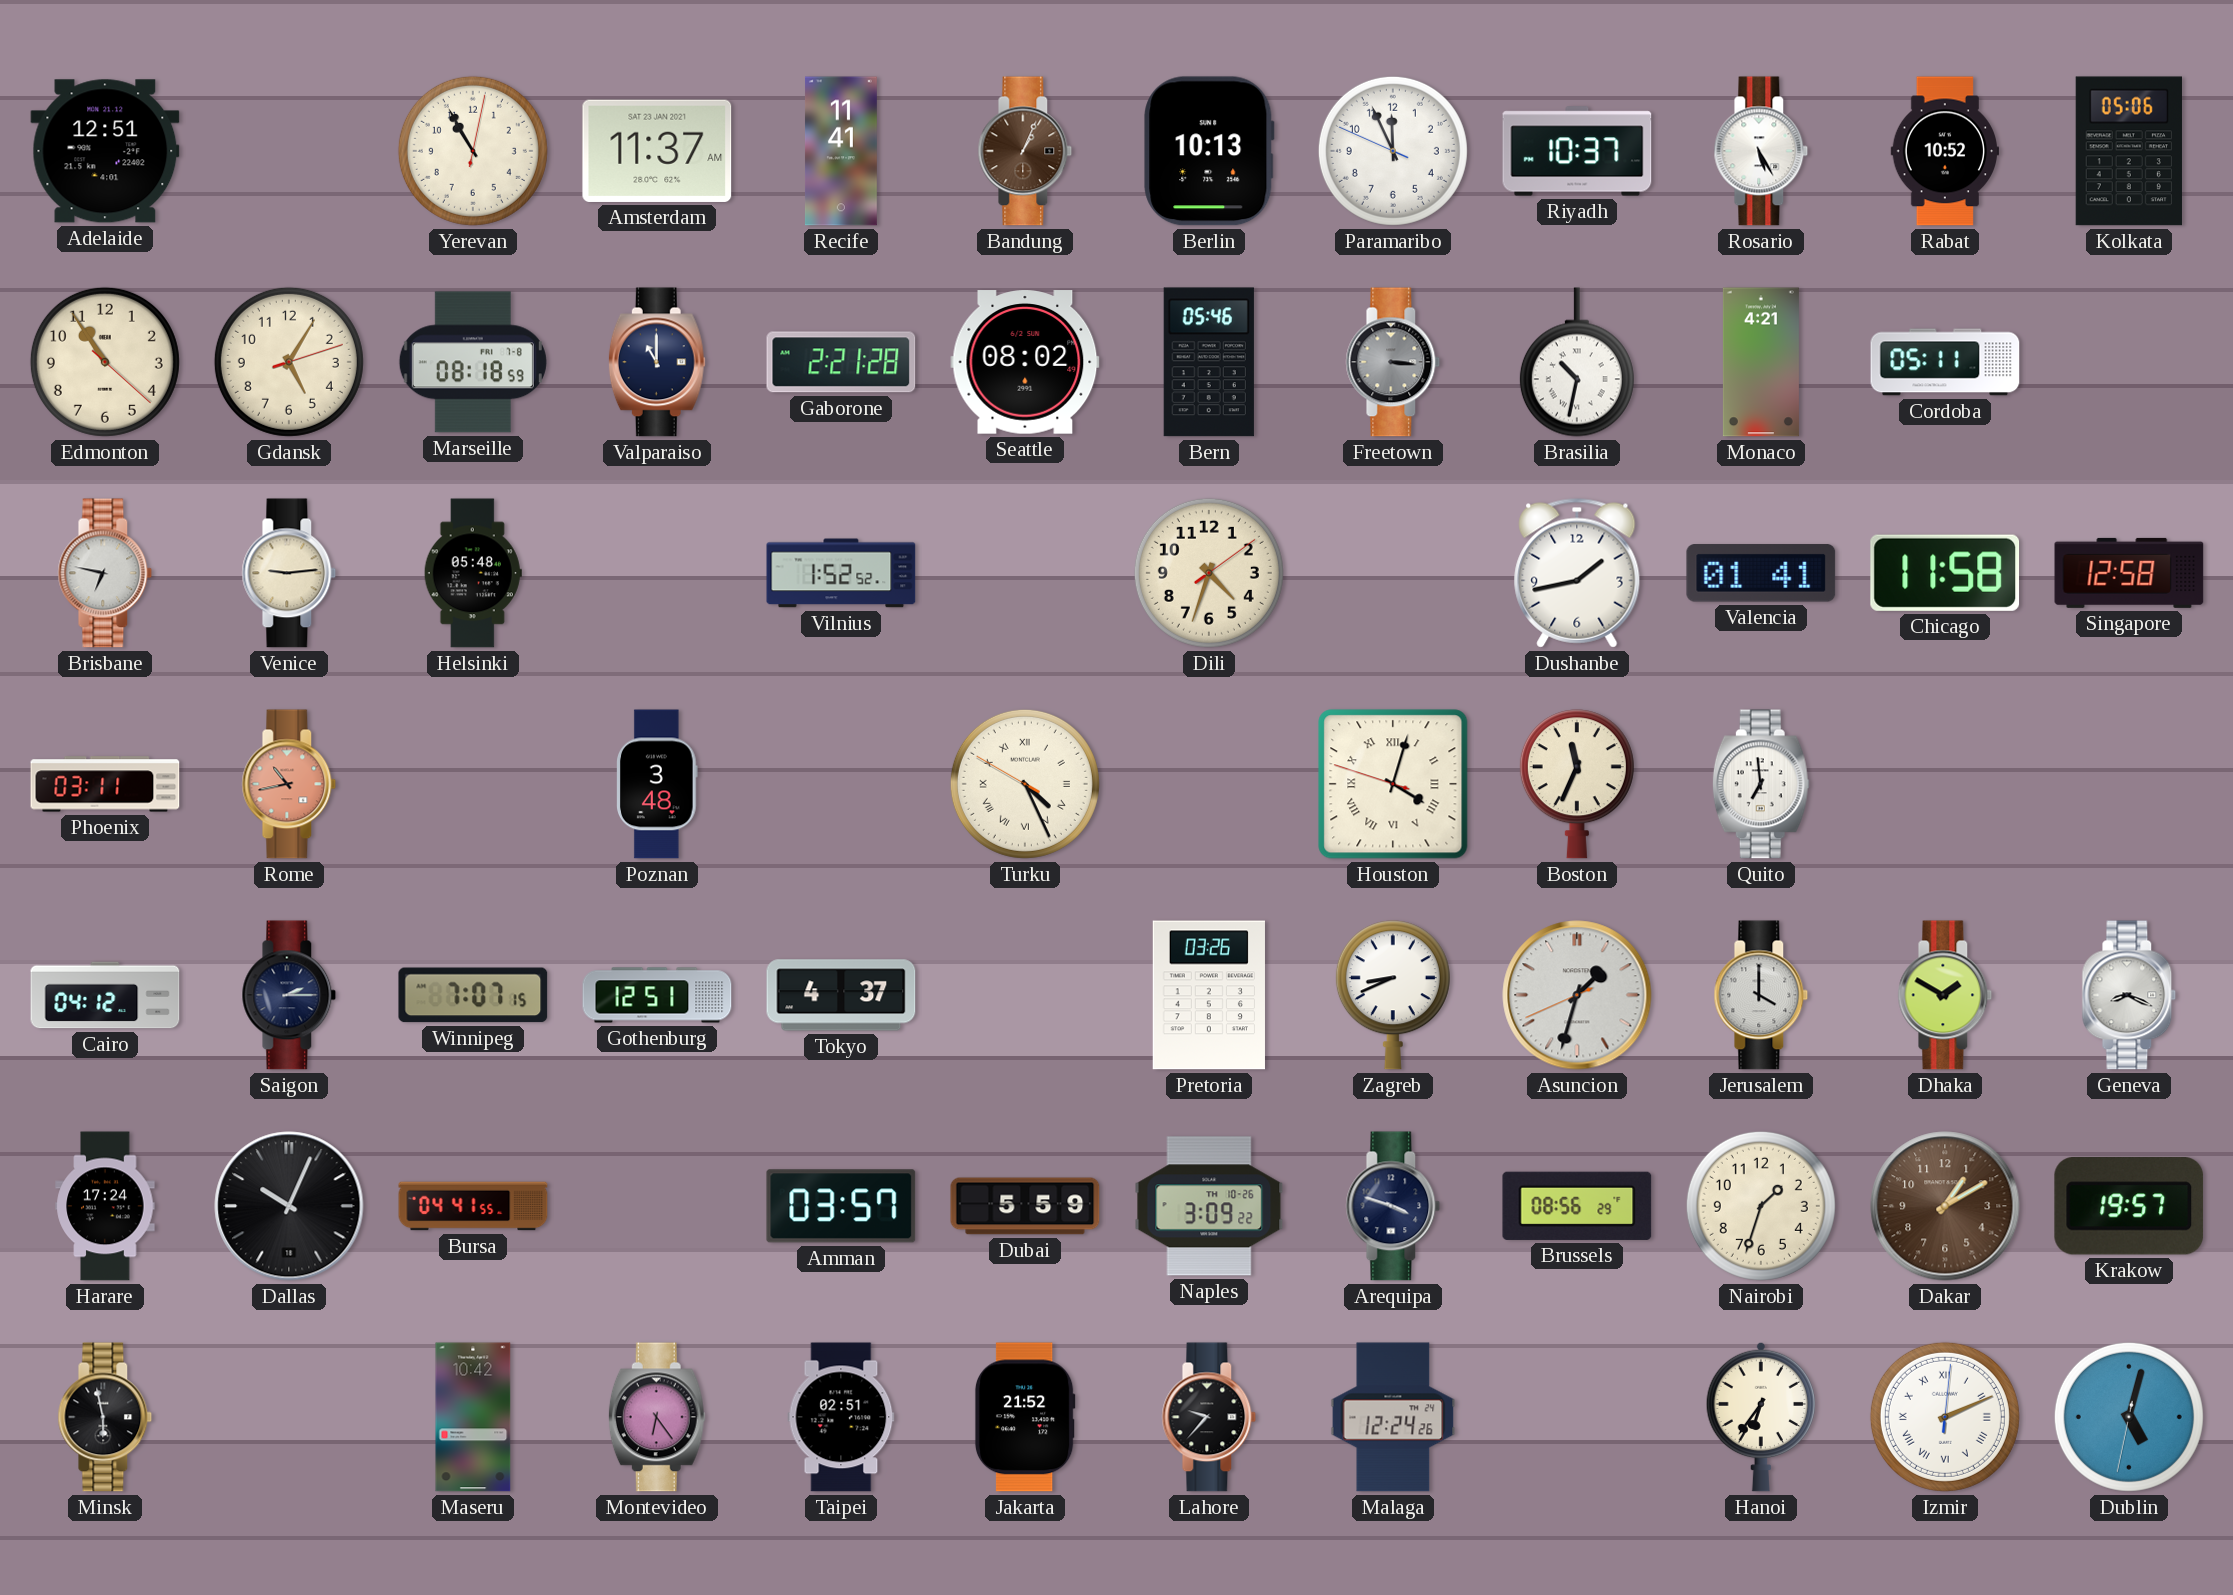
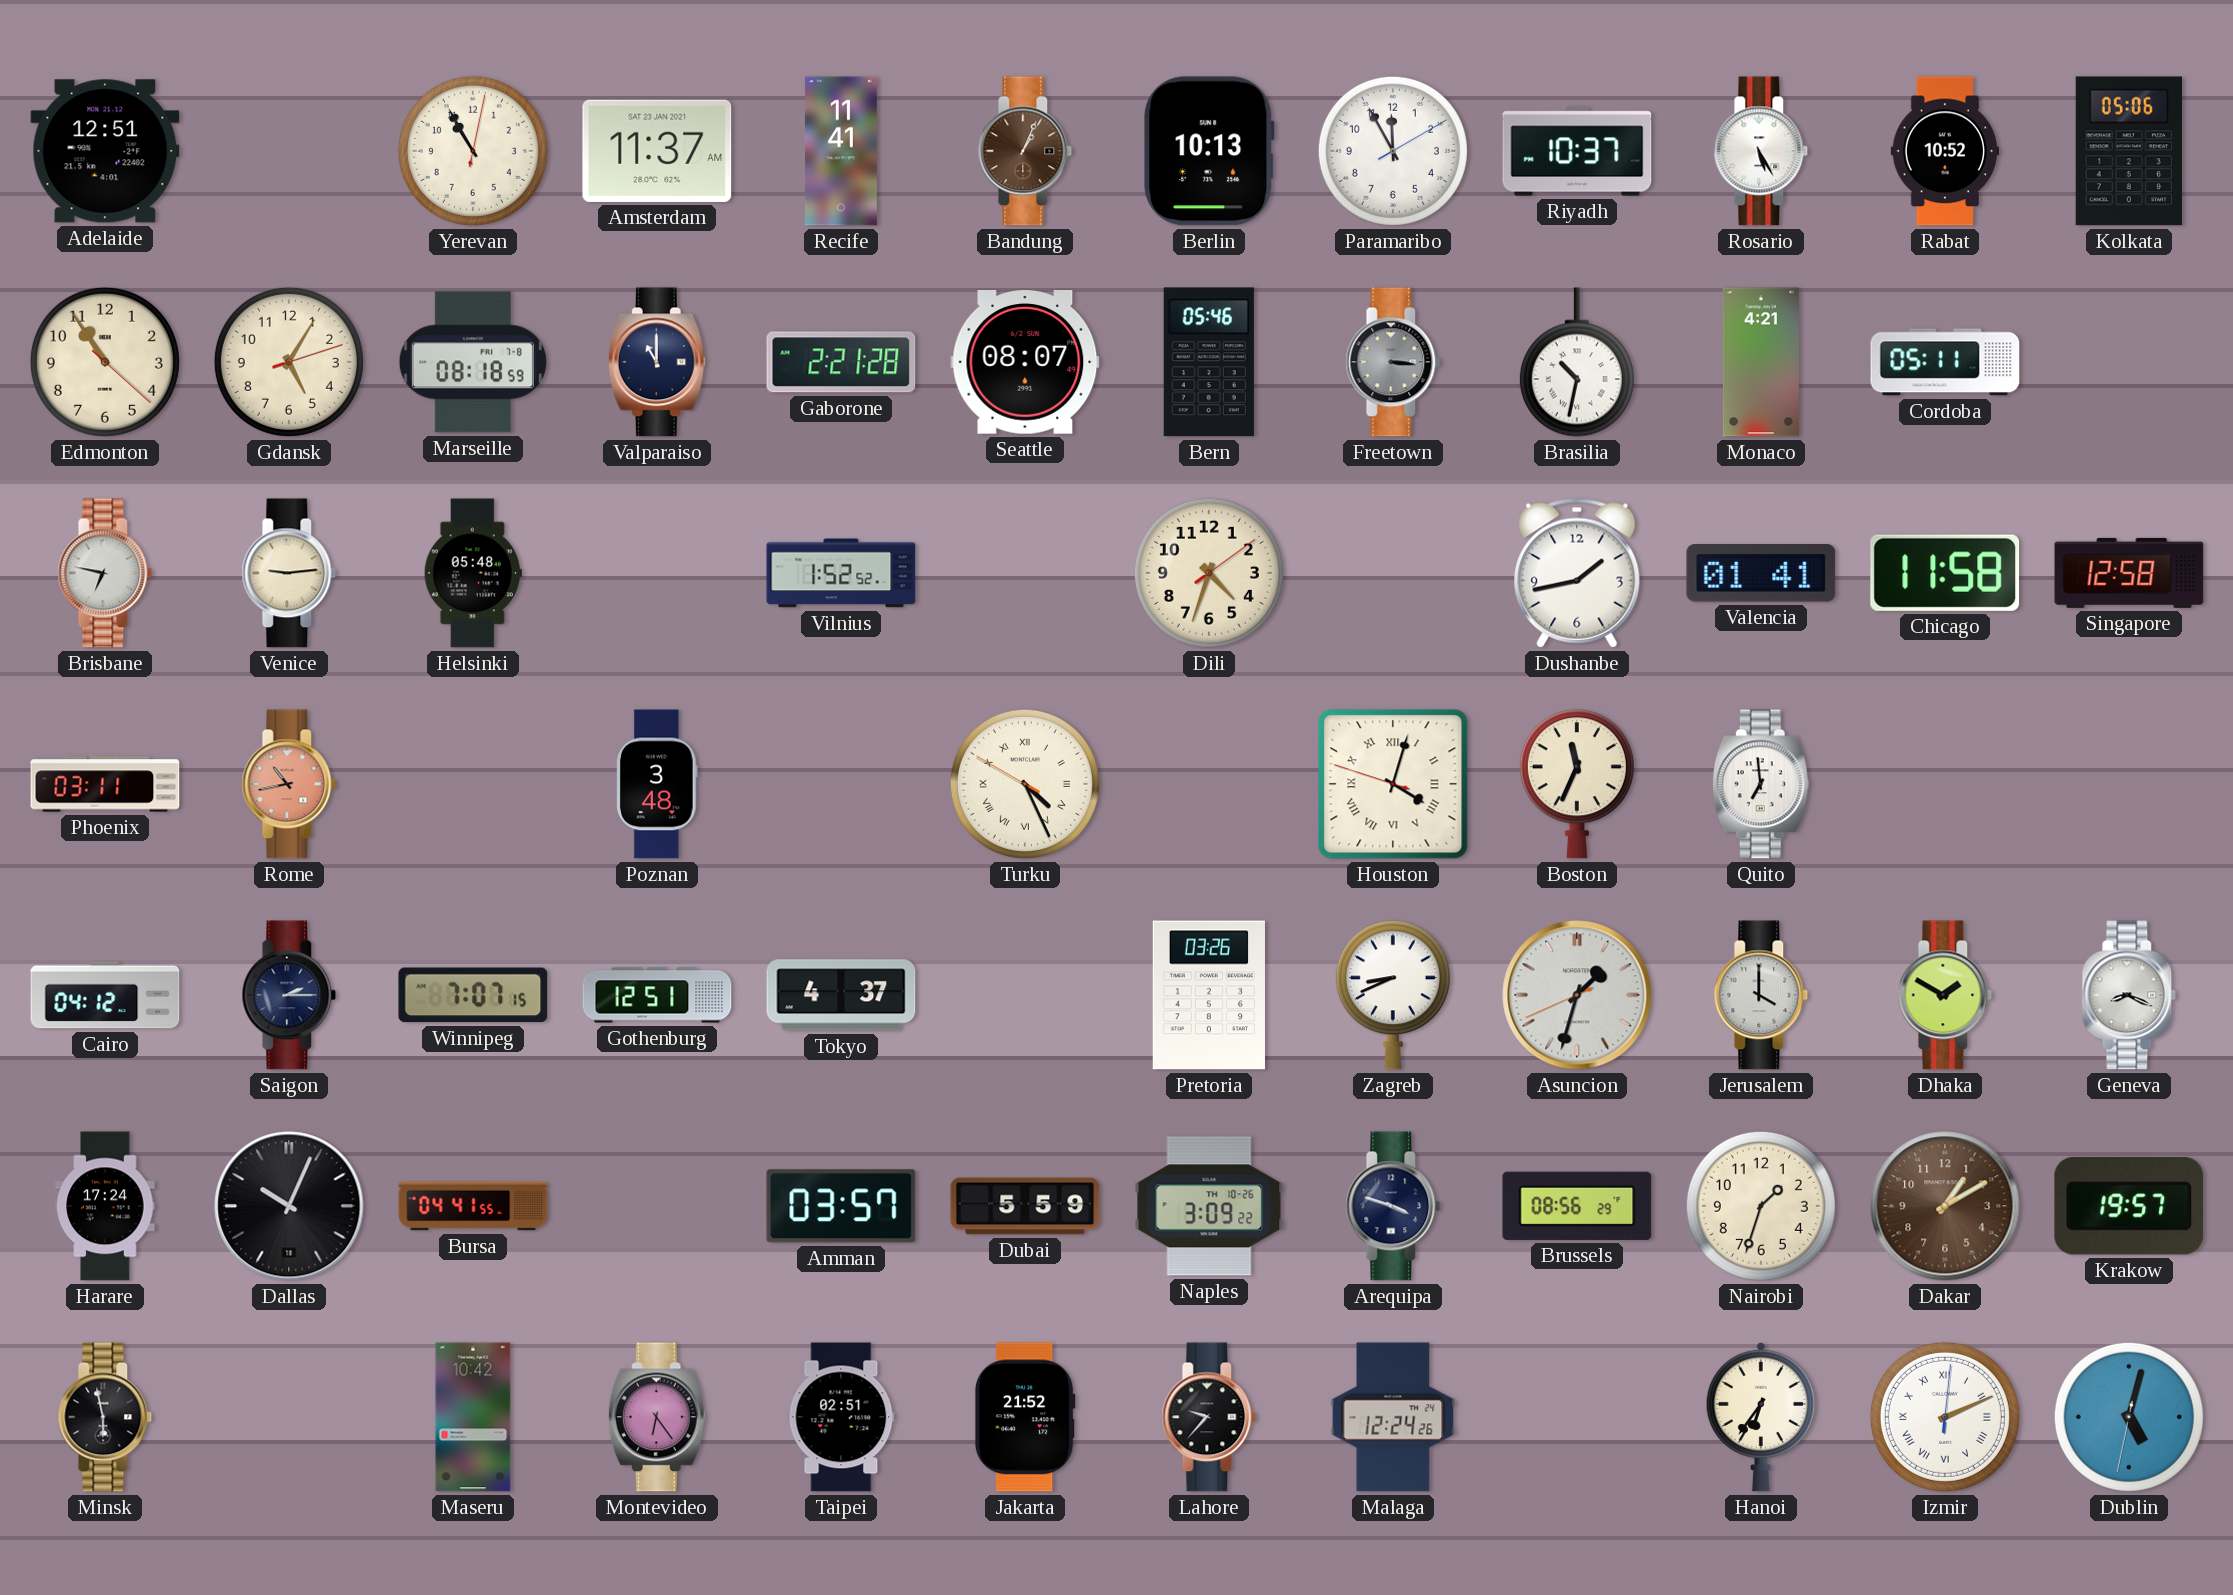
Paramaribo: 11:55:49 -> 11:55:10 (1393, 151)
Seattle: 08:02 -> 08:07 (1025, 362)
